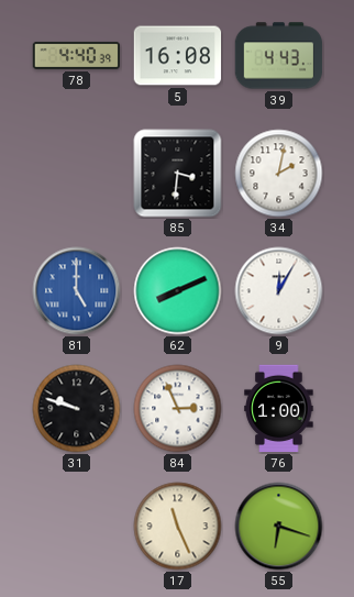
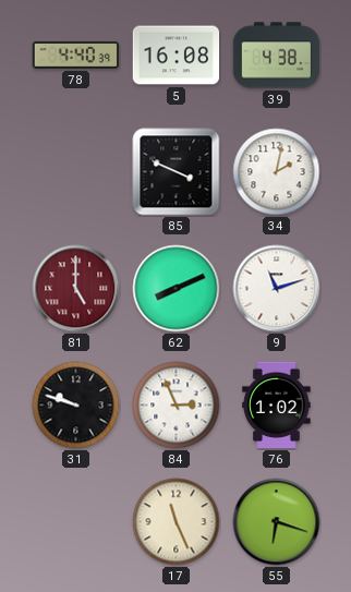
39: 4:43 -> 4:38 (277, 56)
85: 3:31 -> 3:49 (177, 172)
81 dial: blue -> burgundy (76, 289)
9: 12:05 -> 11:12 (277, 289)
76: 1:00 -> 1:02 (277, 406)
